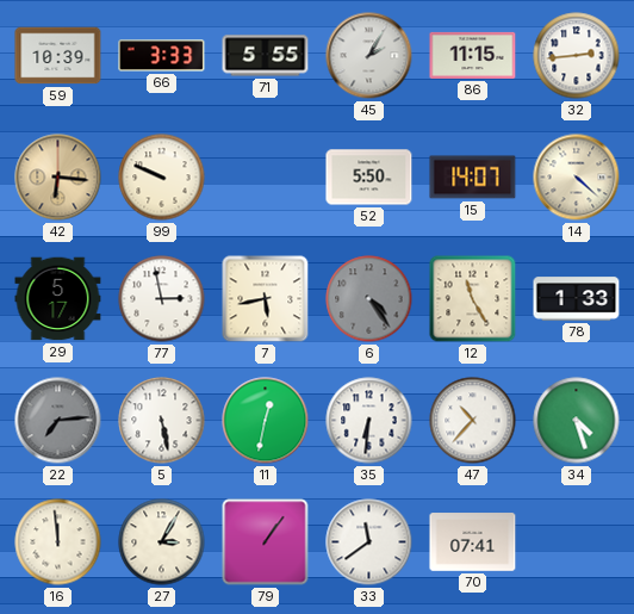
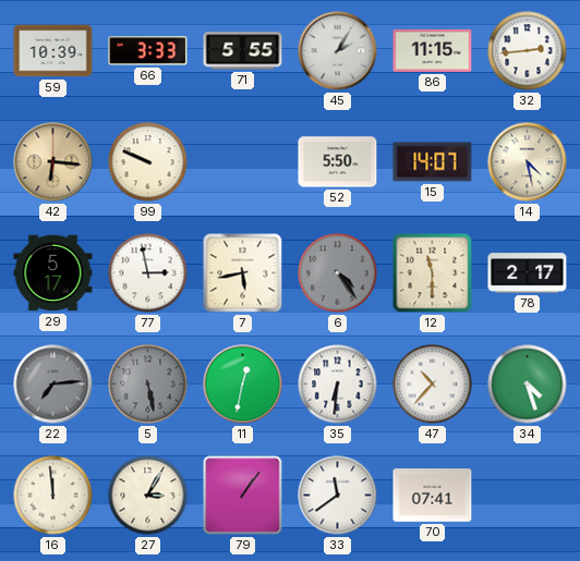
14: 4:22 -> 4:28 (528, 162)
12: 11:25 -> 11:30 (433, 273)
78: 1:33 -> 2:17 (528, 273)
5 dial: white -> grey (148, 385)
